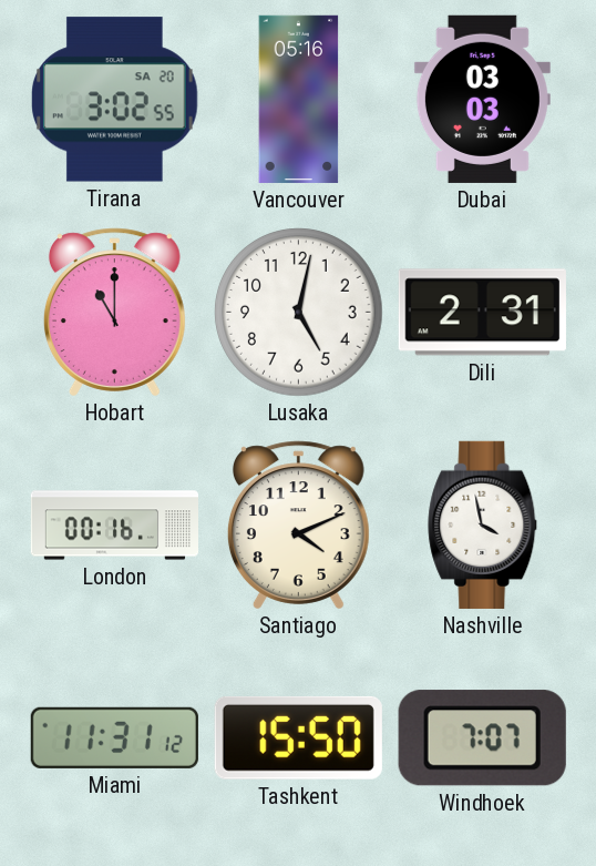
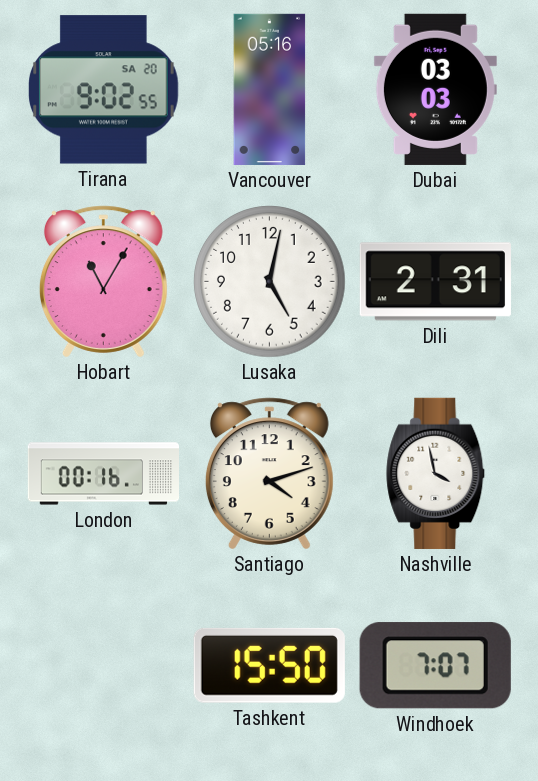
Tirana: 3:02 -> 9:02 (104, 90)
Hobart: 11:00 -> 11:05 (103, 282)
Santiago: 4:11 -> 4:12 (269, 474)
Miami: 11:31 -> none (114, 737)
